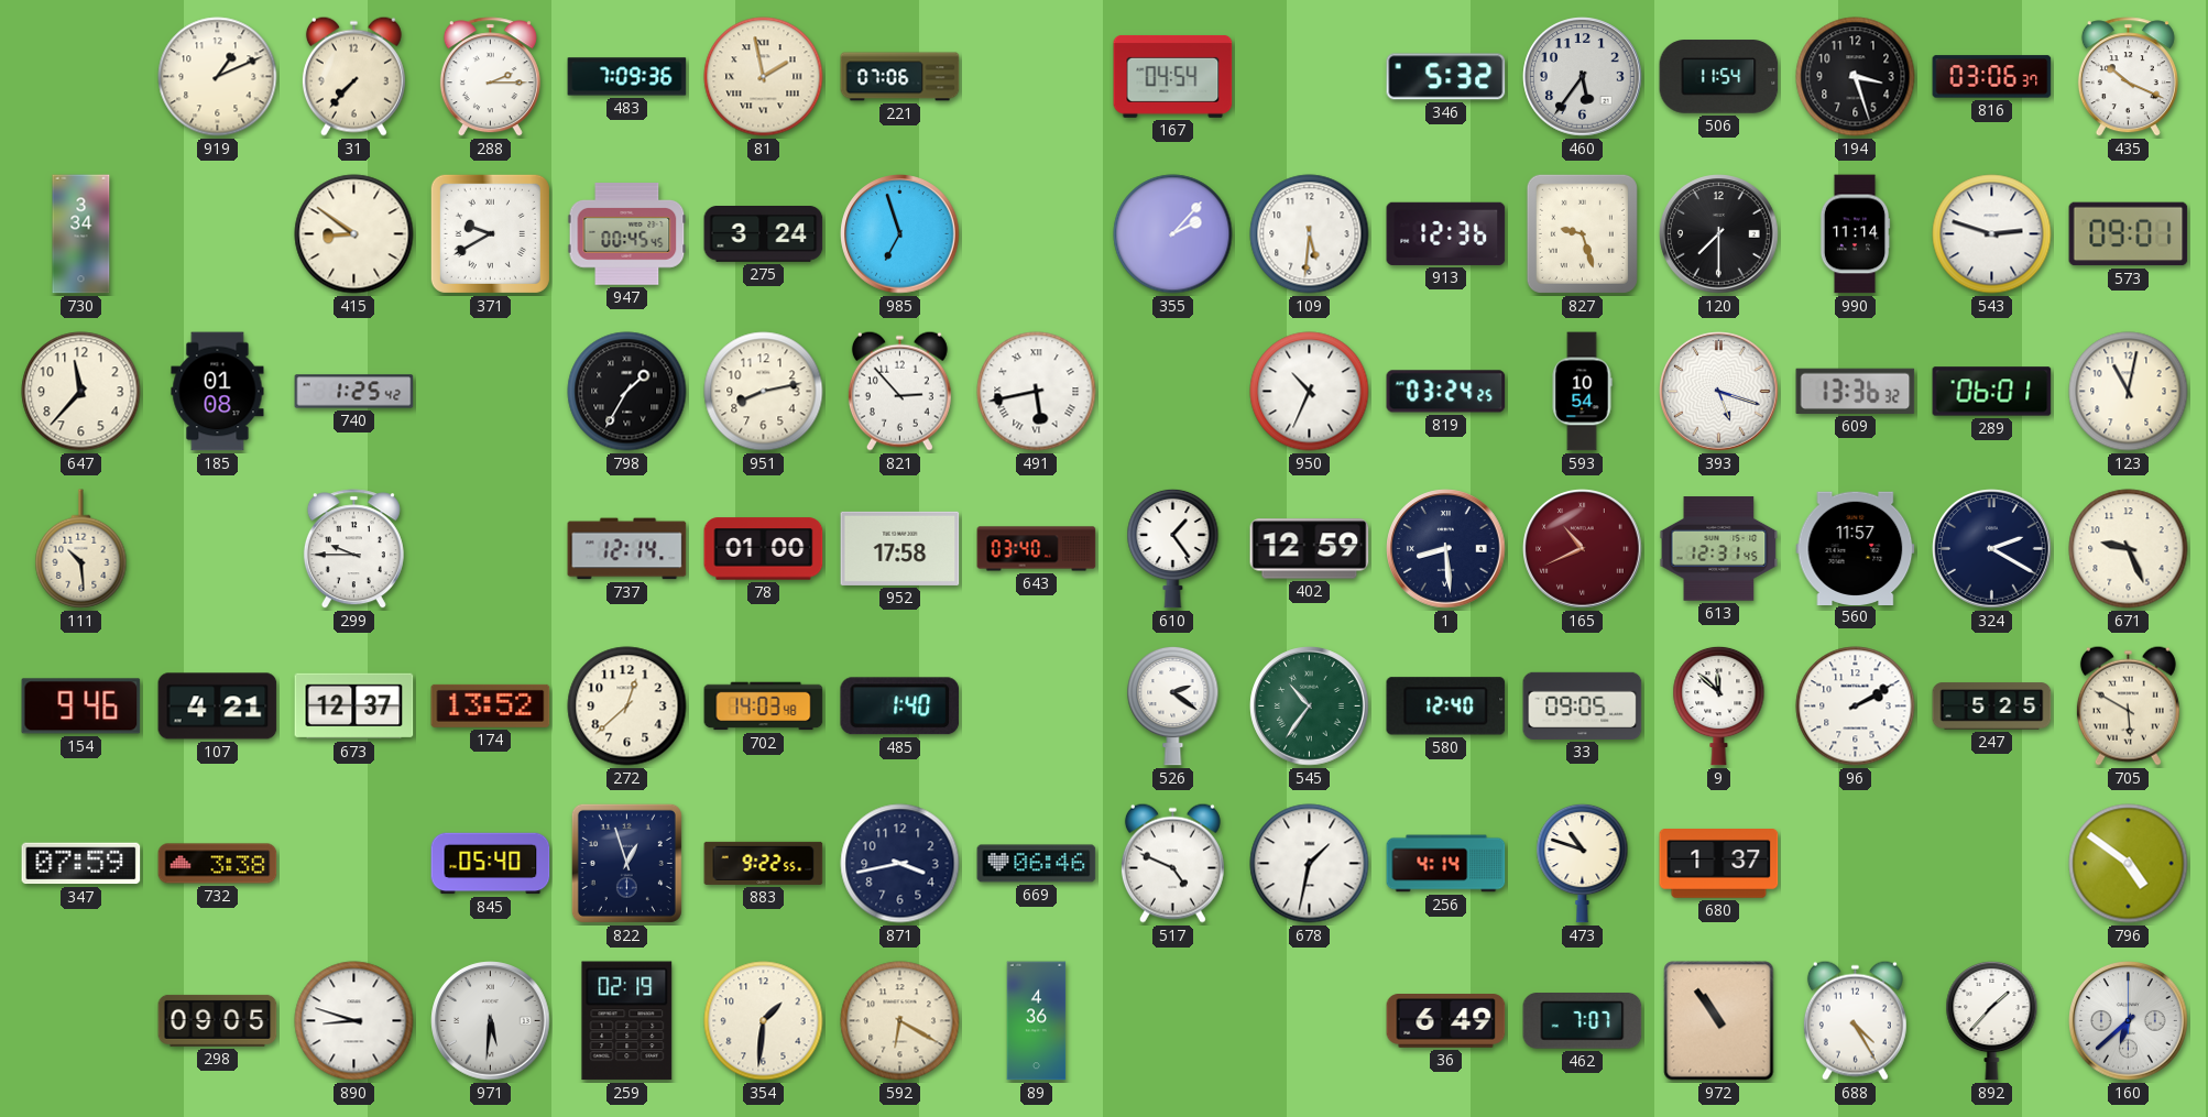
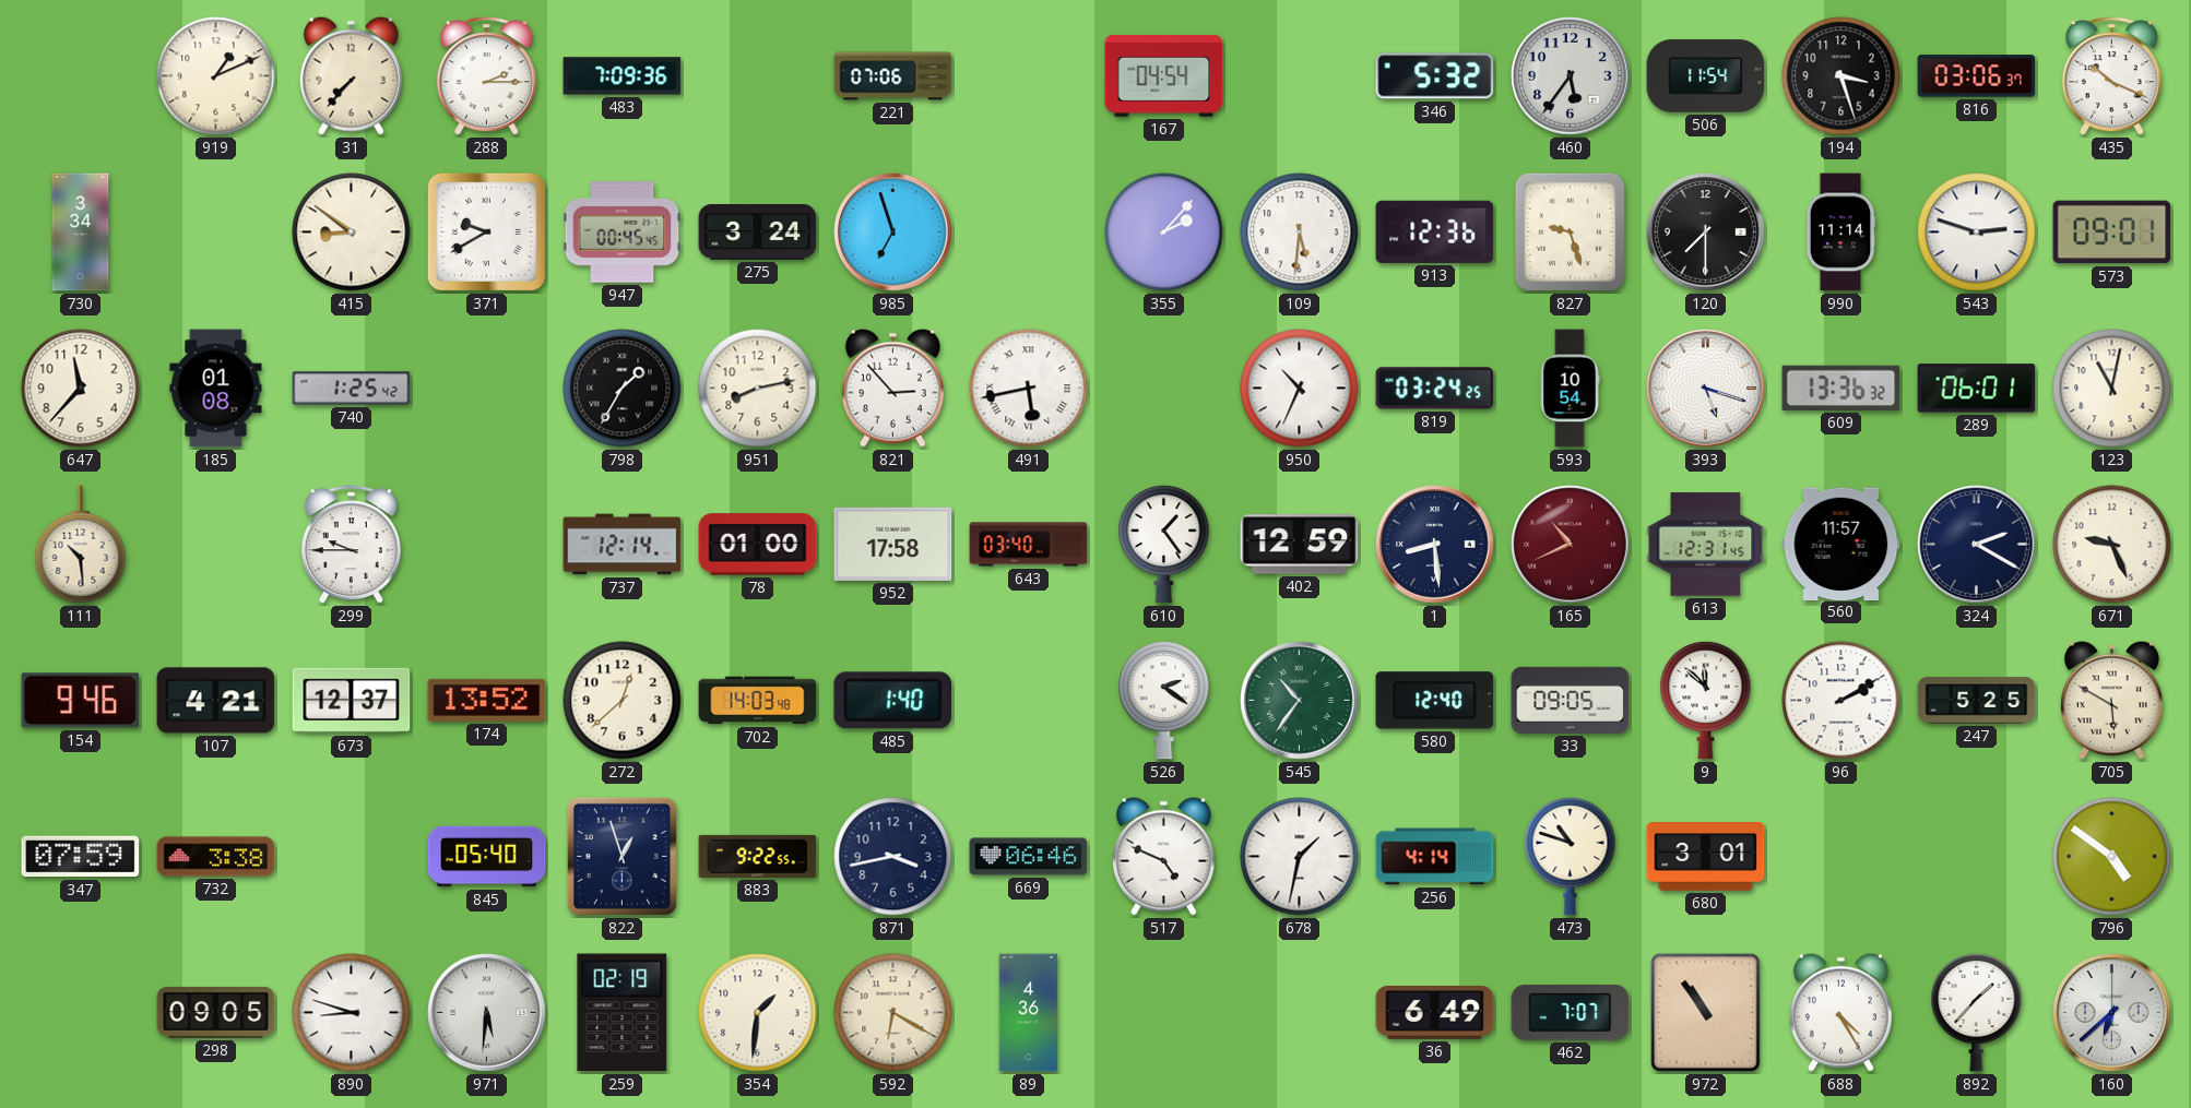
81: 1:58 -> none (764, 77)
680: 1:37 -> 3:01 (1706, 857)
